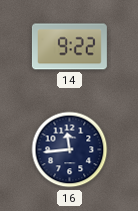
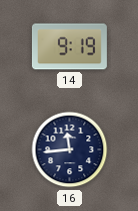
14: 9:22 -> 9:19 (69, 47)
